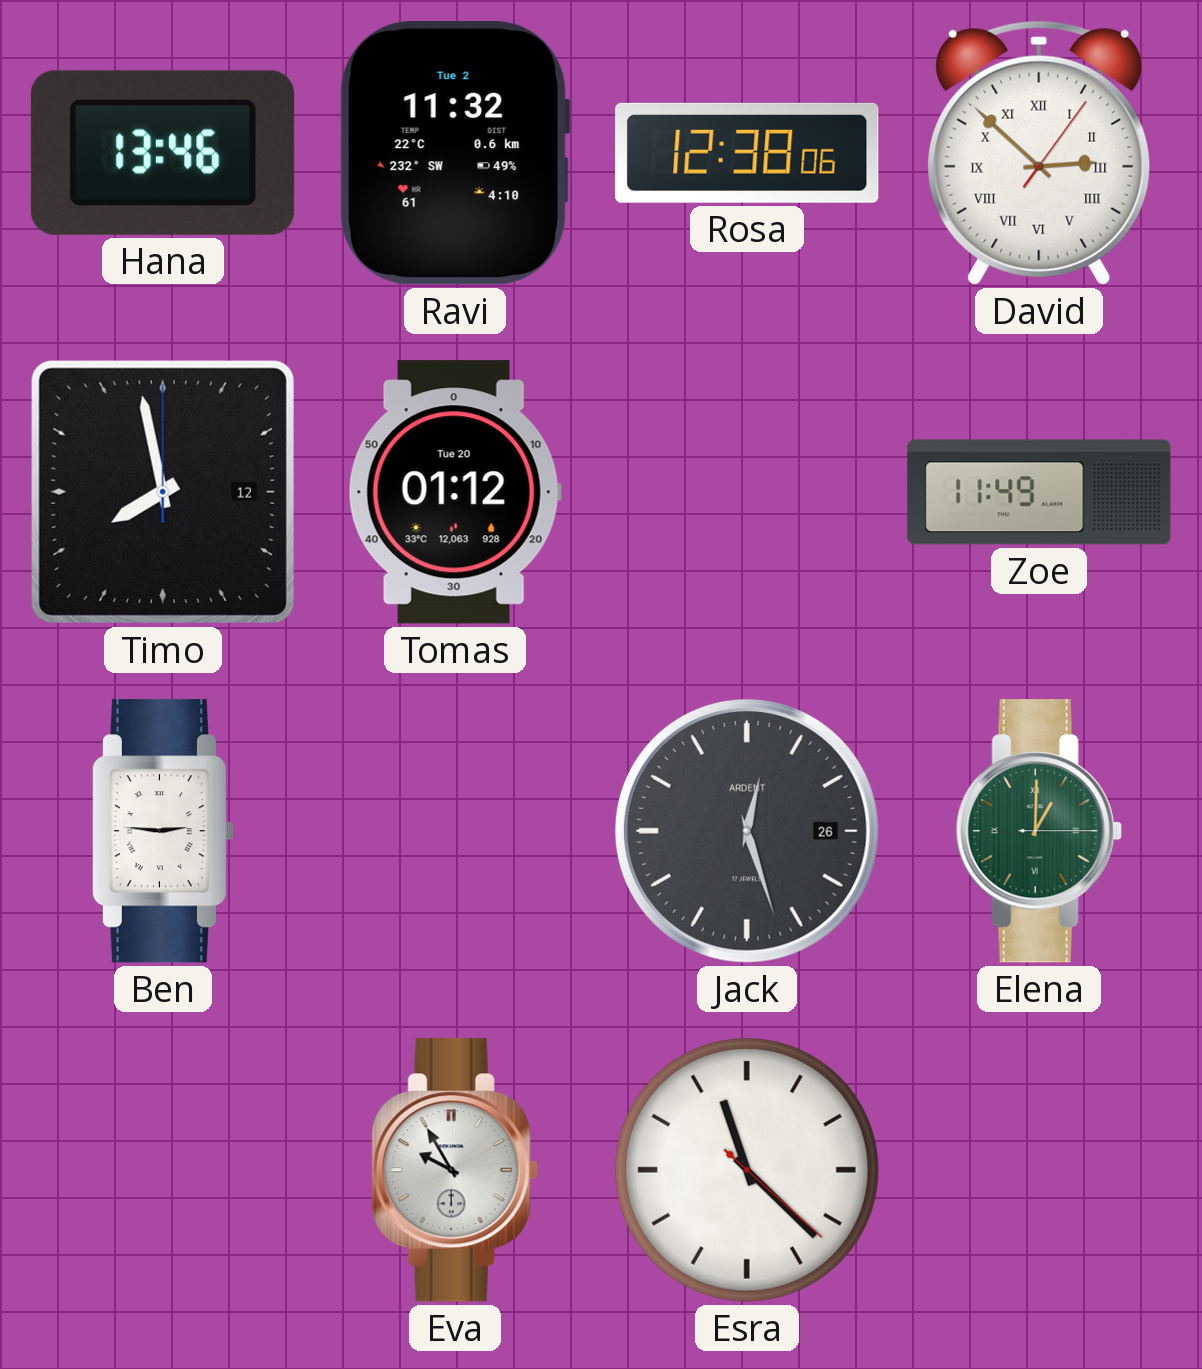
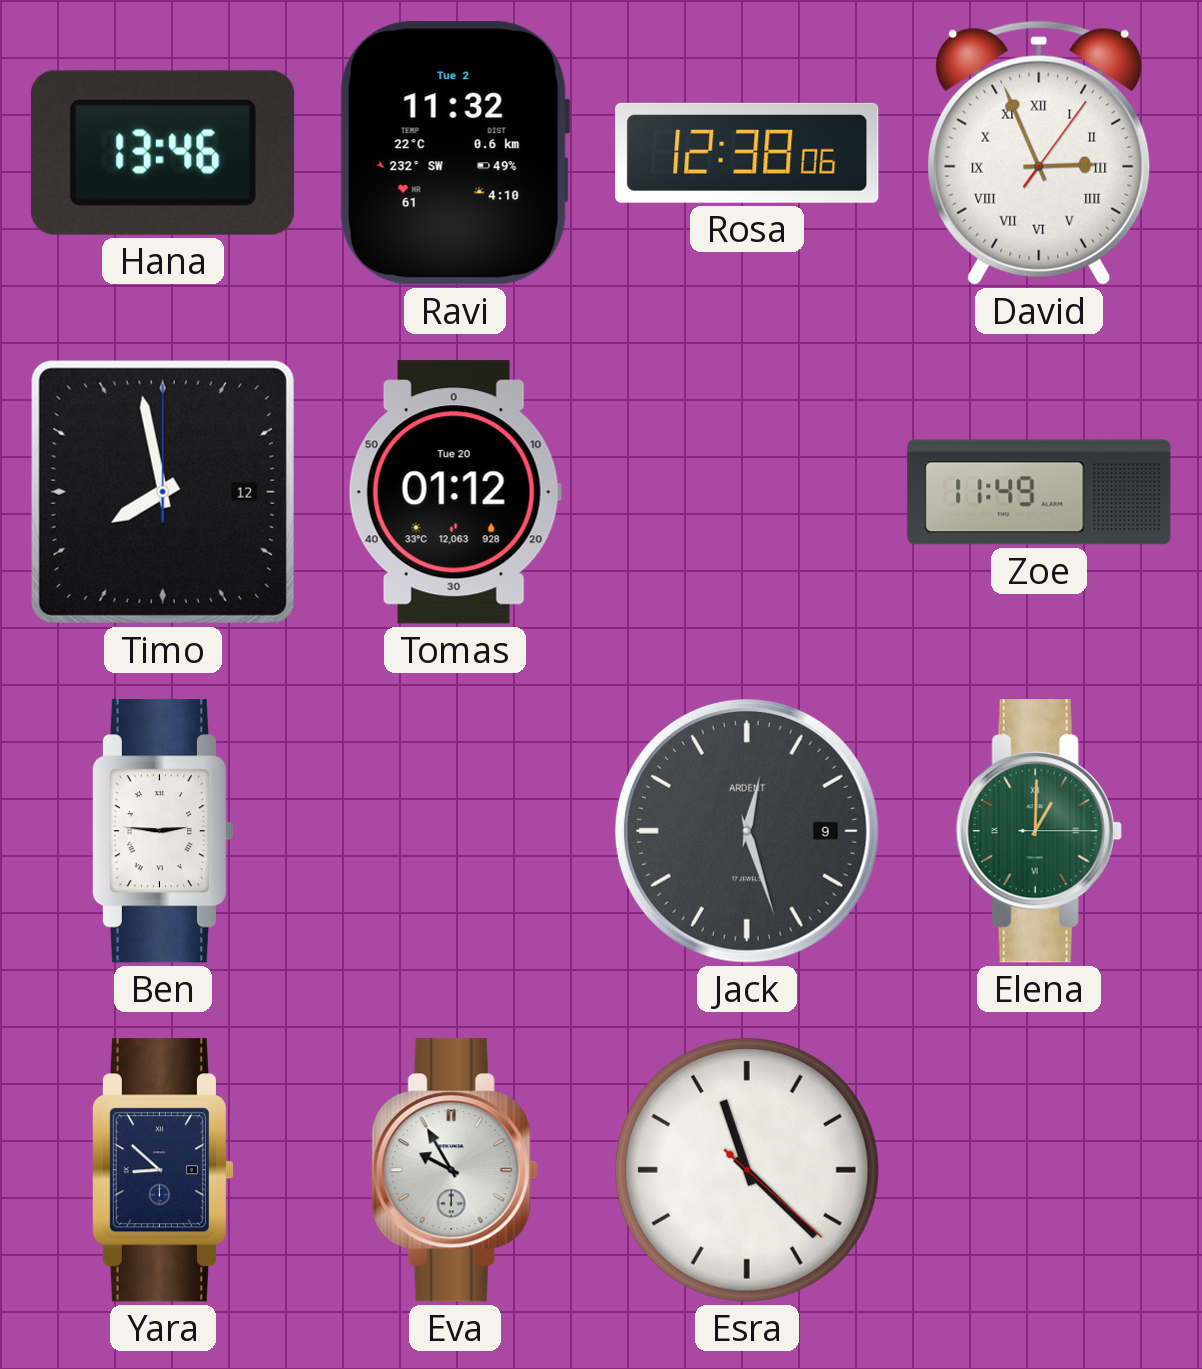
David: 2:52 -> 2:56 (1039, 153)
Jack date: 26 -> 9 (747, 831)
Yara: none -> 8:52 (162, 1170)
